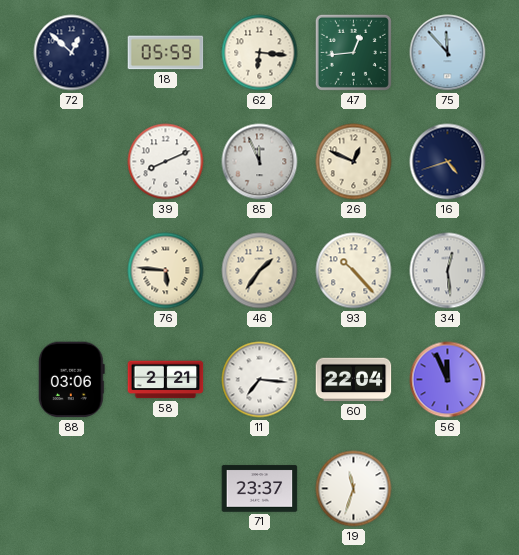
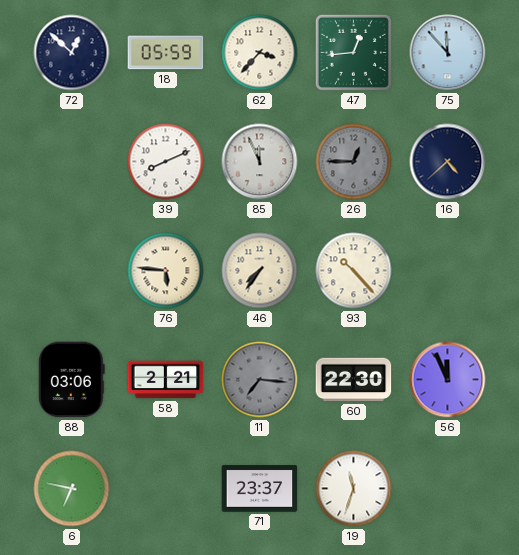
62: 6:16 -> 3:37 (260, 53)
26: 12:49 -> 12:45 (354, 162)
26 dial: cream -> grey (354, 162)
16: 4:42 -> 4:38 (448, 162)
46: 1:36 -> 7:36 (260, 271)
34: 12:29 -> none (448, 271)
11 dial: white -> grey (260, 380)
60: 22:04 -> 22:30 (354, 380)
6: none -> 6:47 (72, 489)
